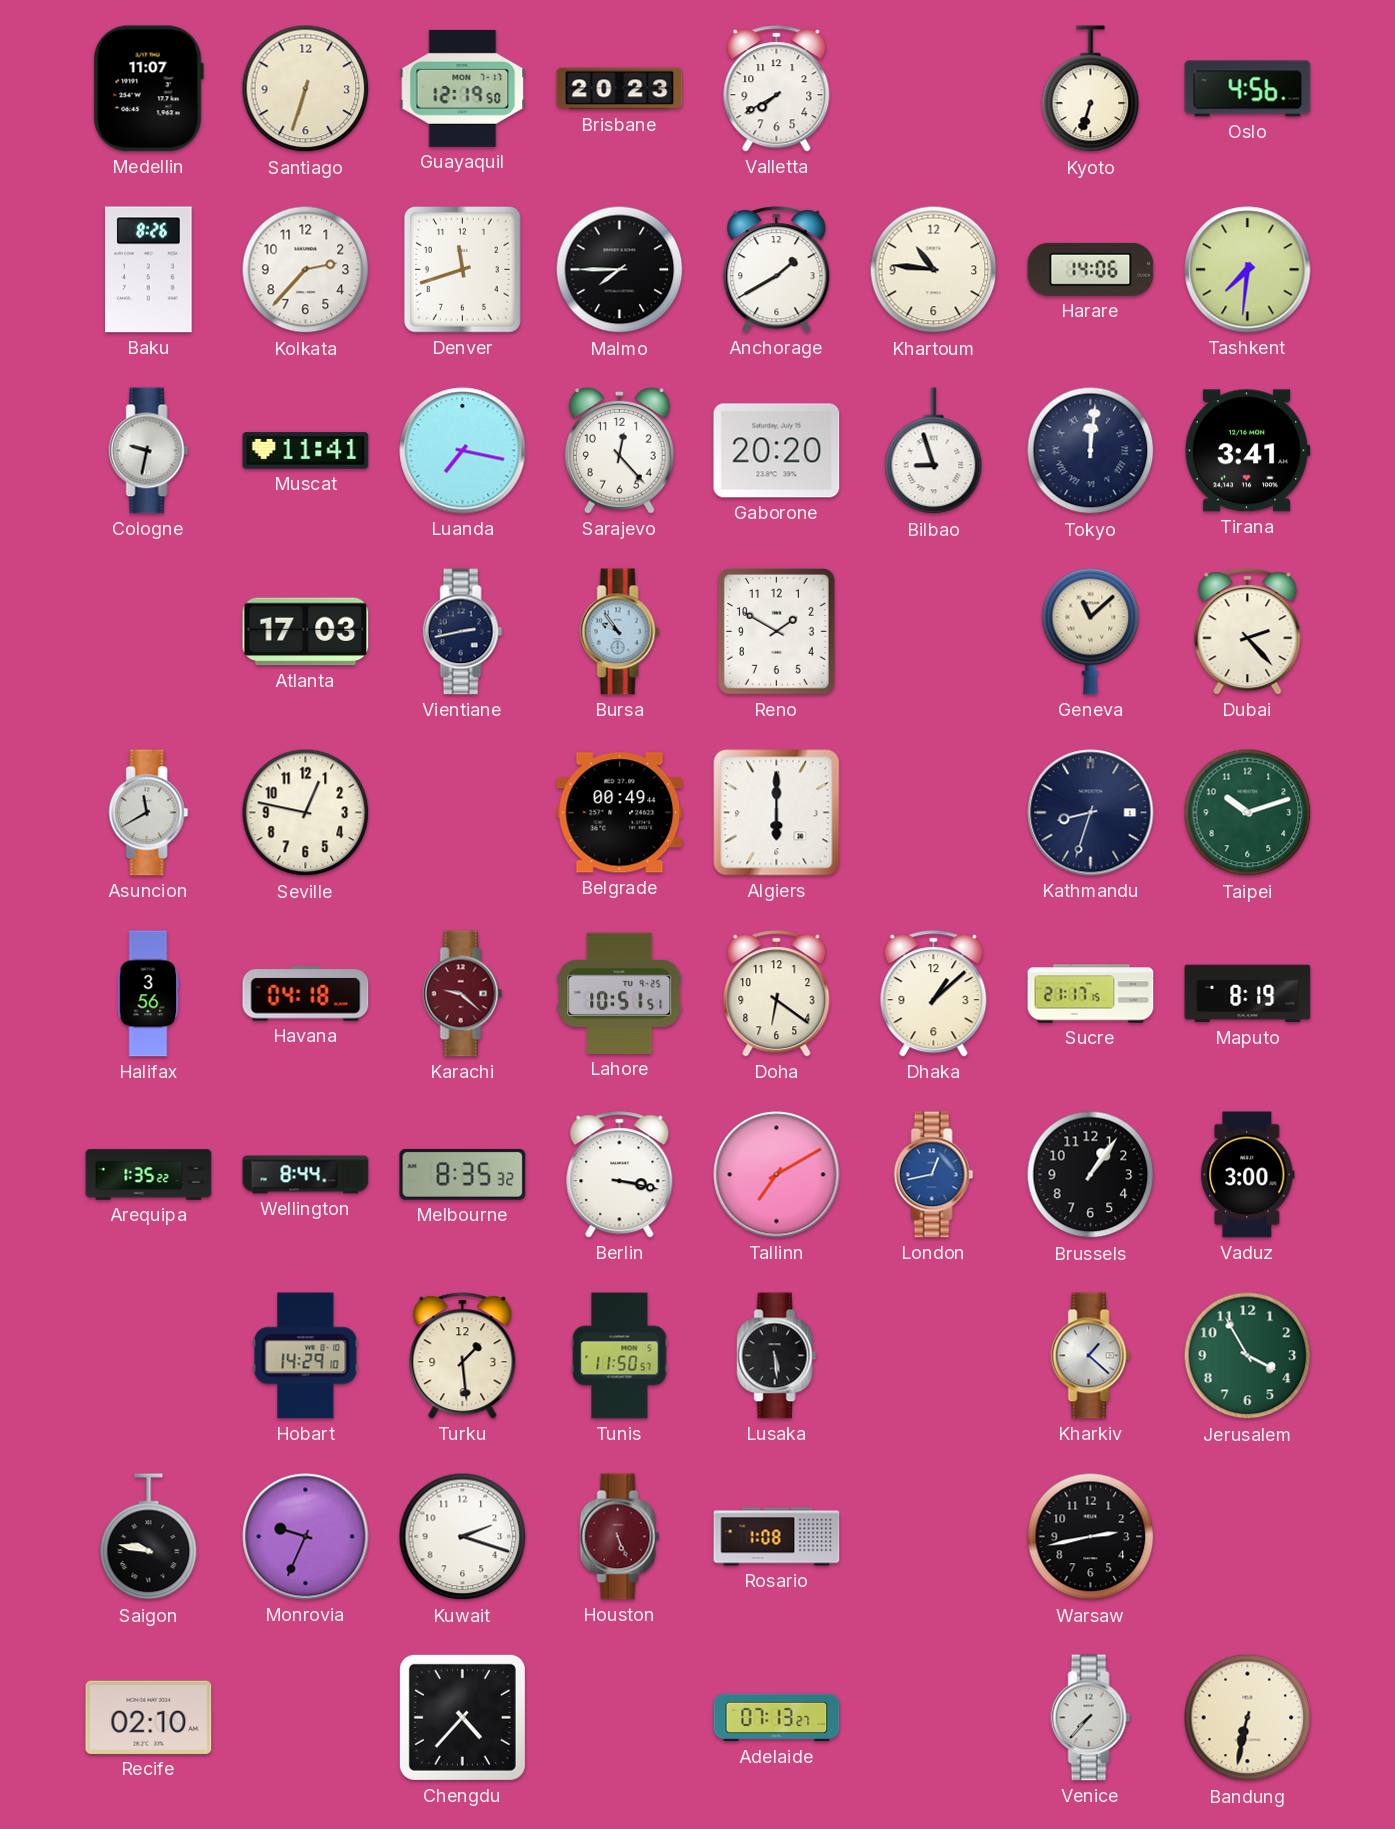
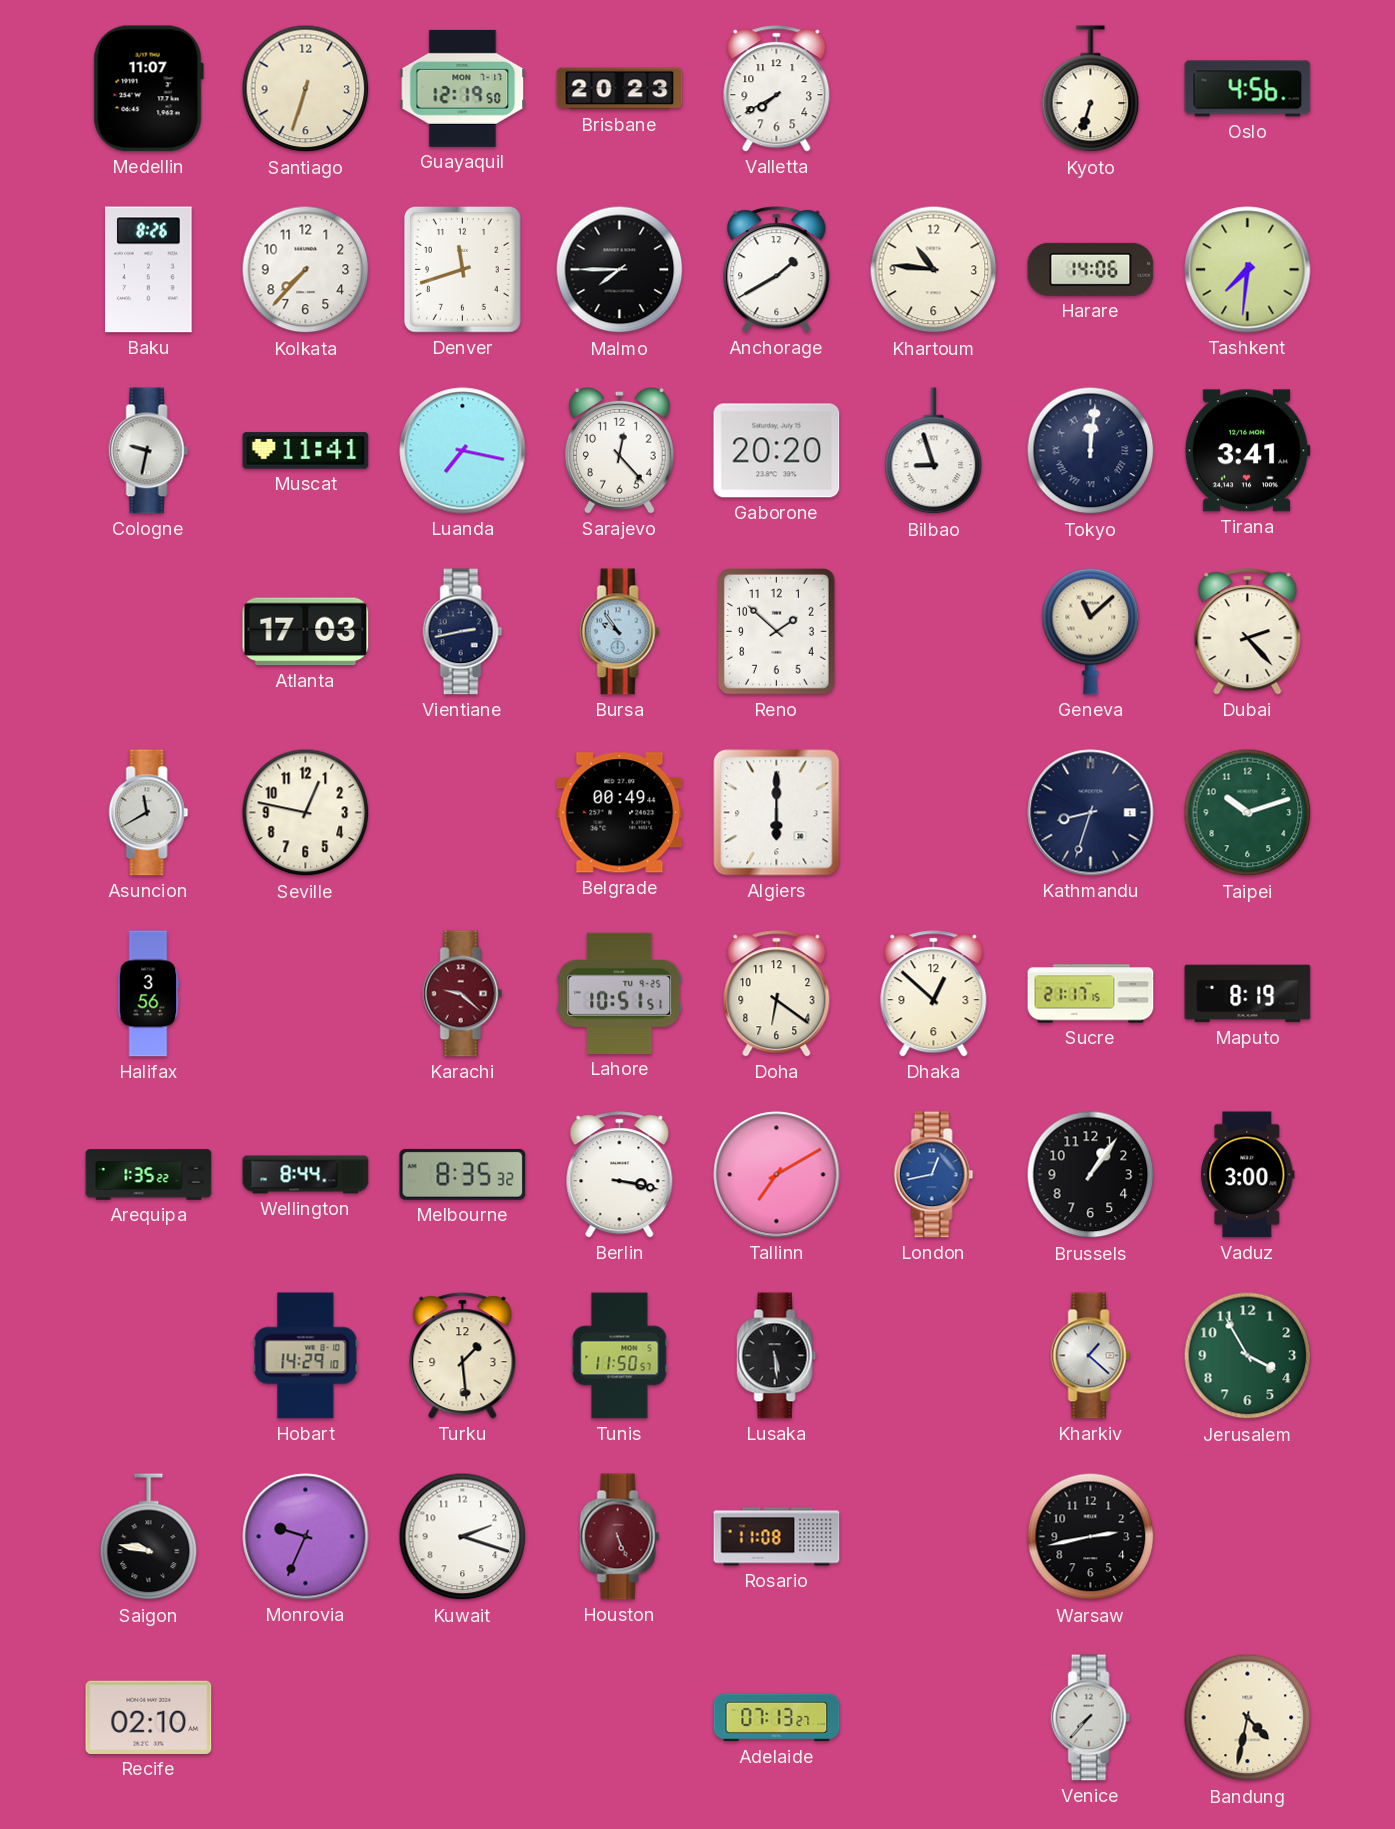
Kolkata: 2:37 -> 7:37 (306, 270)
Reno: 1:50 -> 1:52 (776, 631)
Havana: 04:18 -> none (306, 994)
Dhaka: 1:08 -> 12:52 (934, 994)
Rosario: 1:08 -> 11:08 (777, 1537)
Chengdu: 4:37 -> none (462, 1717)
Bandung: 6:32 -> 4:32 (1248, 1718)
